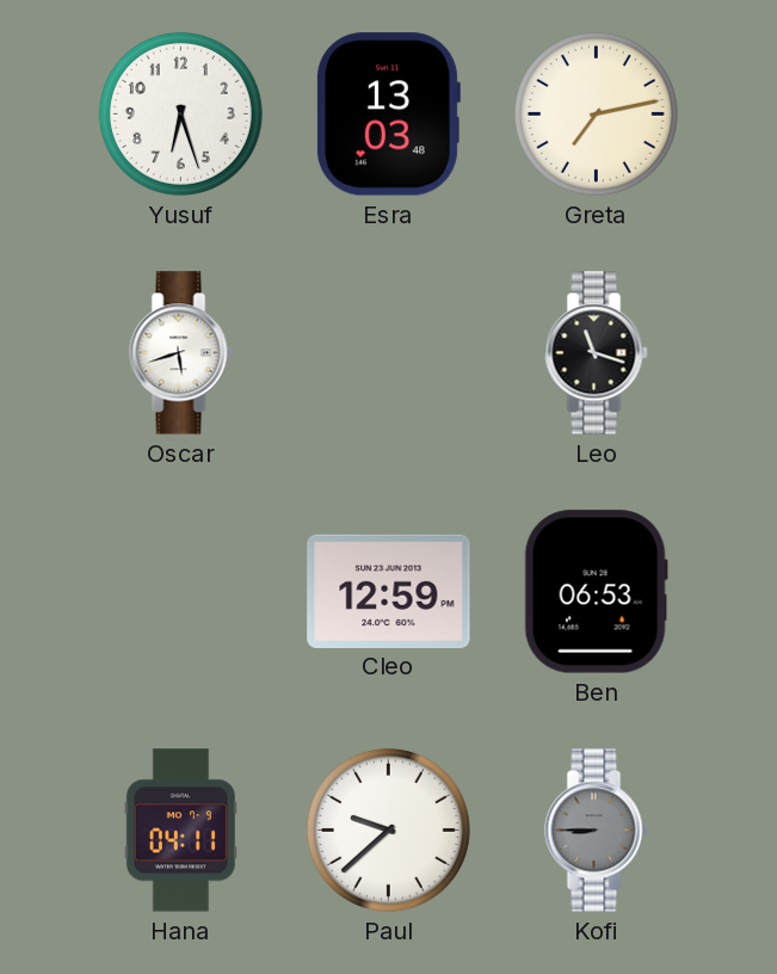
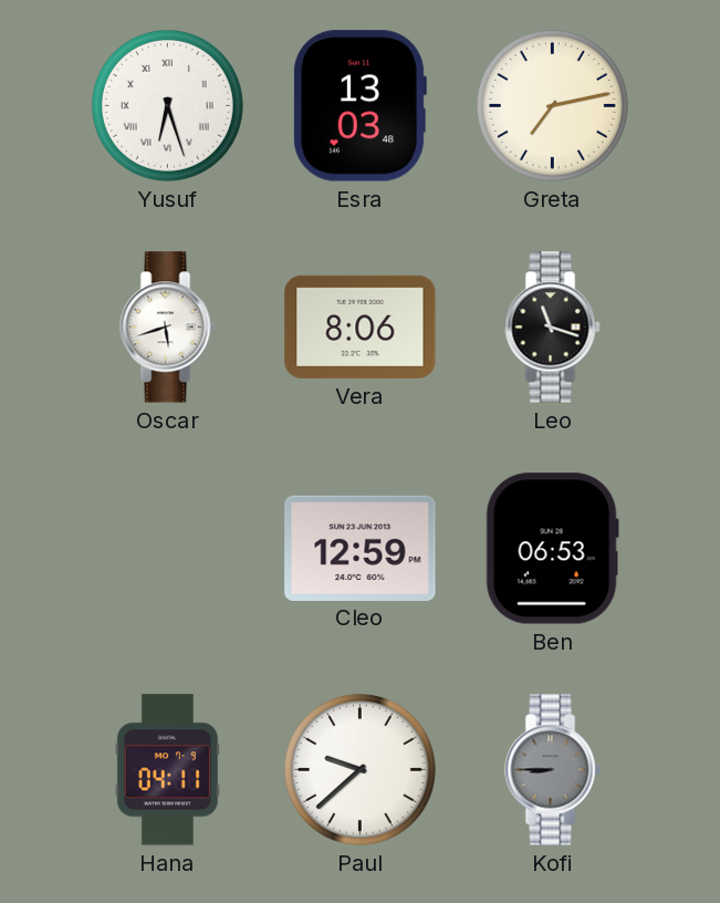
Yusuf numerals: Arabic -> Roman (167, 105)
Vera: none -> 8:06 (361, 326)
